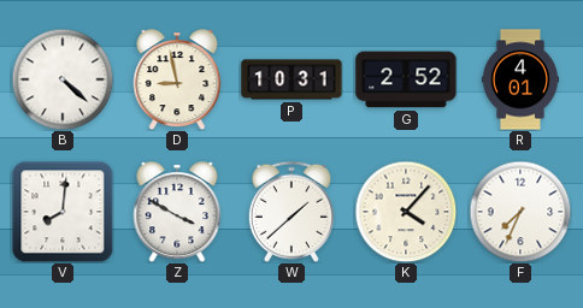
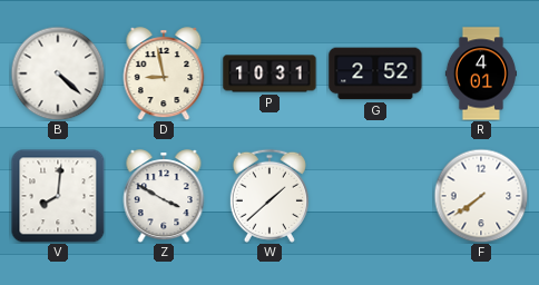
K: 4:07 -> none (406, 212)
F: 7:34 -> 7:39 (481, 196)
